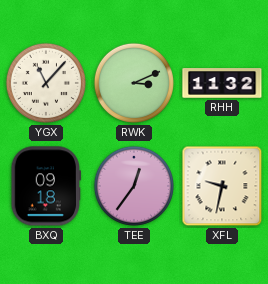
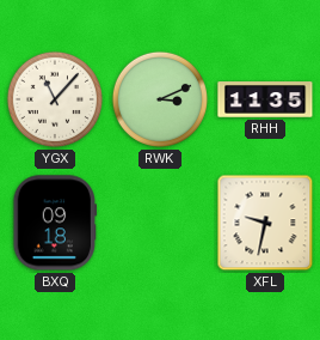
RHH: 11:32 -> 11:35 (265, 99)
TEE: 12:36 -> none (134, 186)
